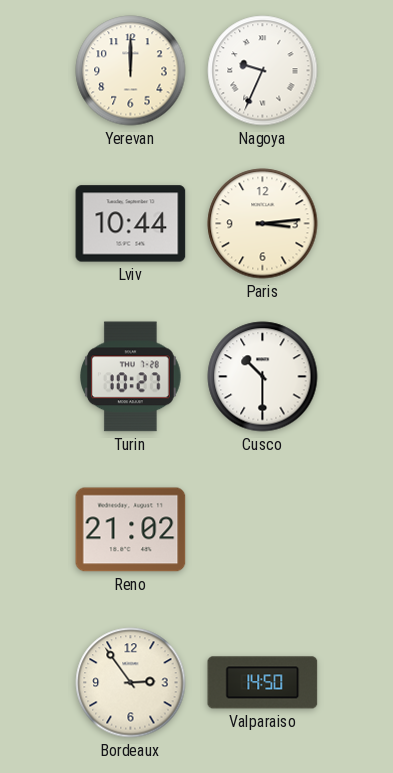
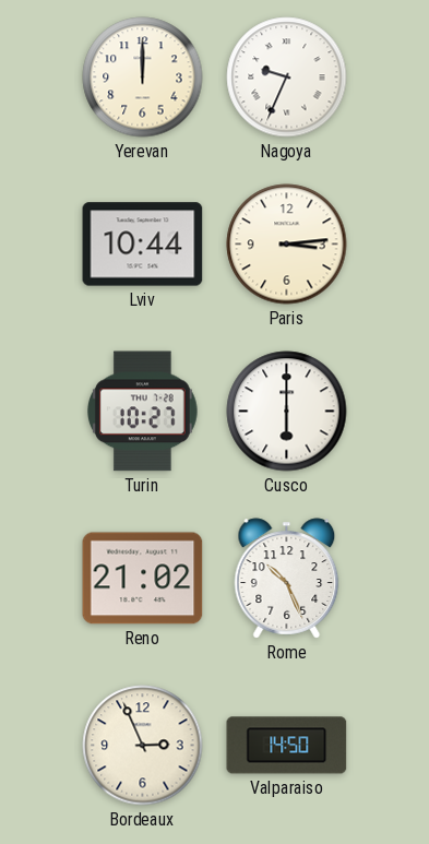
Cusco: 10:30 -> 6:00 (287, 412)
Rome: none -> 10:26 (287, 579)
Bordeaux: 2:54 -> 2:56 (143, 746)
